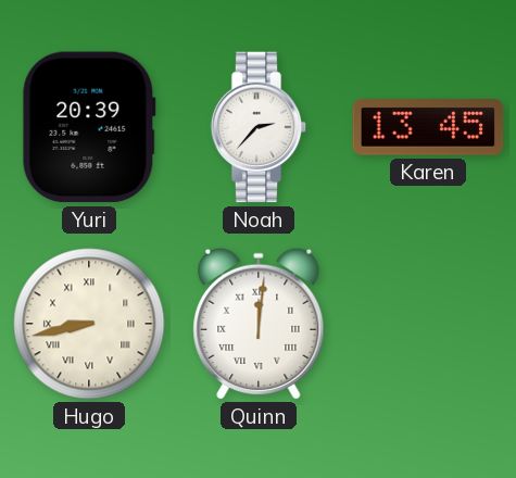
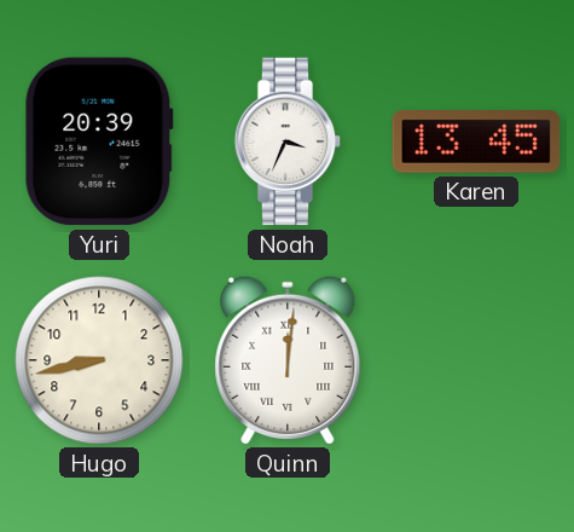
Noah: 2:37 -> 3:34 (288, 141)
Hugo numerals: Roman -> Arabic (99, 360)
